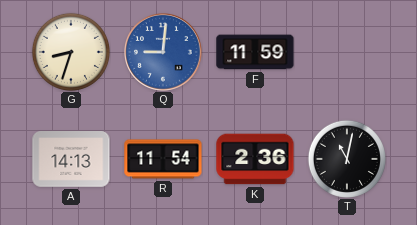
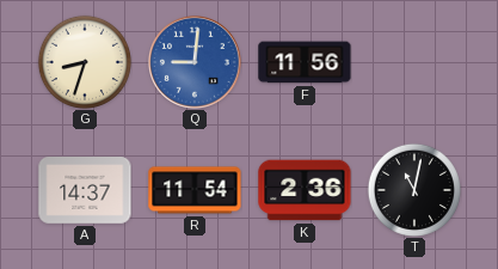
F: 11:59 -> 11:56 (305, 62)
A: 14:13 -> 14:37 (85, 190)
